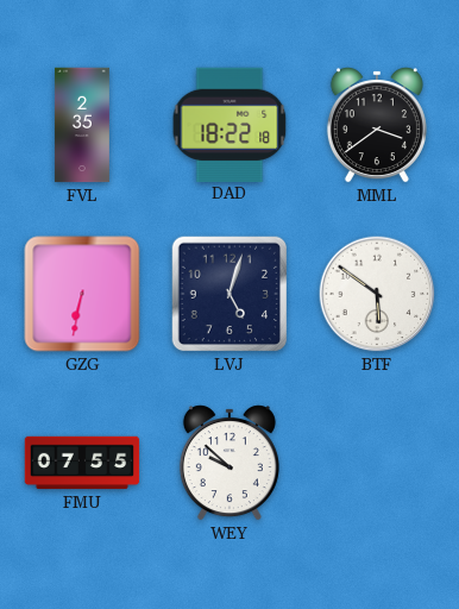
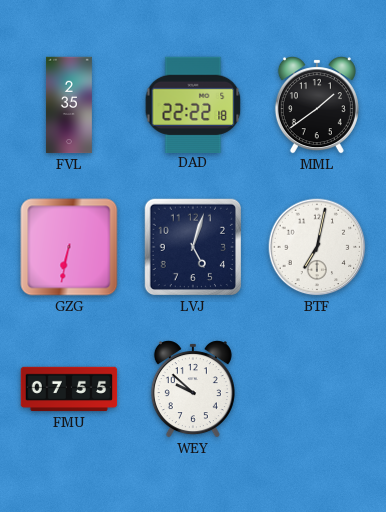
DAD: 18:22 -> 22:22 (193, 104)
MML: 3:39 -> 1:39 (317, 105)
BTF: 5:51 -> 7:02 (317, 247)
